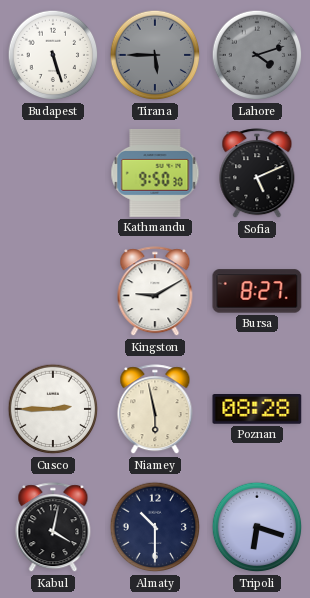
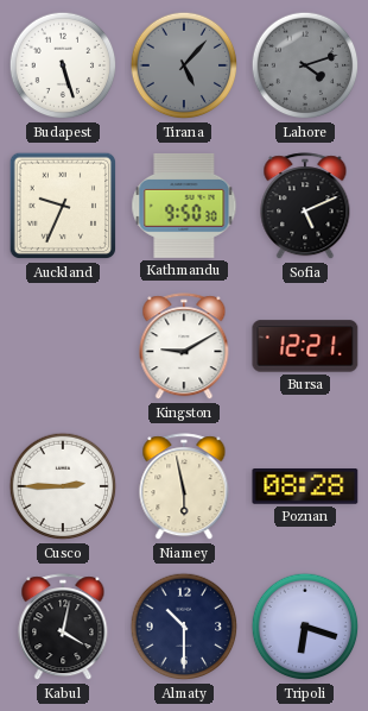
Tirana: 5:45 -> 5:07 (184, 65)
Auckland: none -> 9:34 (63, 206)
Bursa: 8:27 -> 12:21 (305, 346)
